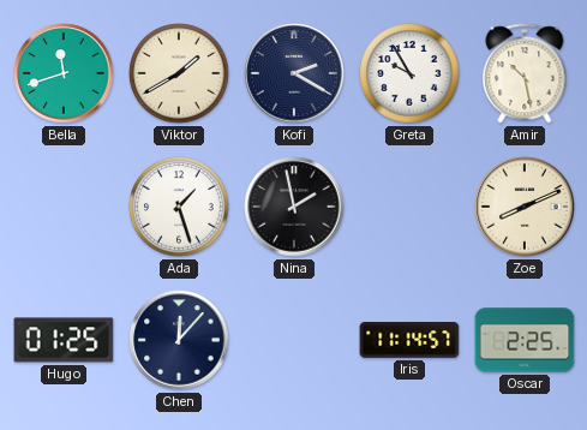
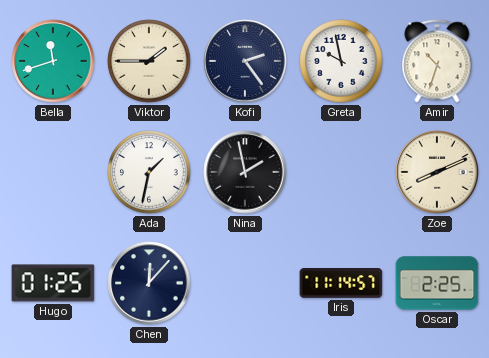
Viktor: 1:40 -> 1:45 (149, 61)
Kofi: 2:20 -> 2:24 (245, 61)
Greta: 9:55 -> 9:58 (341, 61)
Amir: 10:28 -> 10:33 (437, 61)
Ada: 1:27 -> 1:32 (149, 172)
